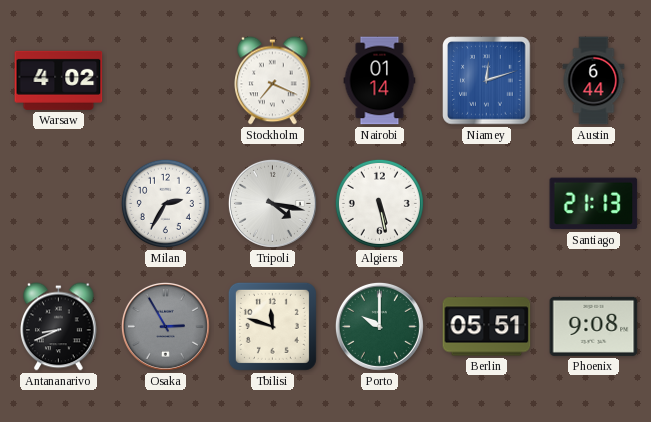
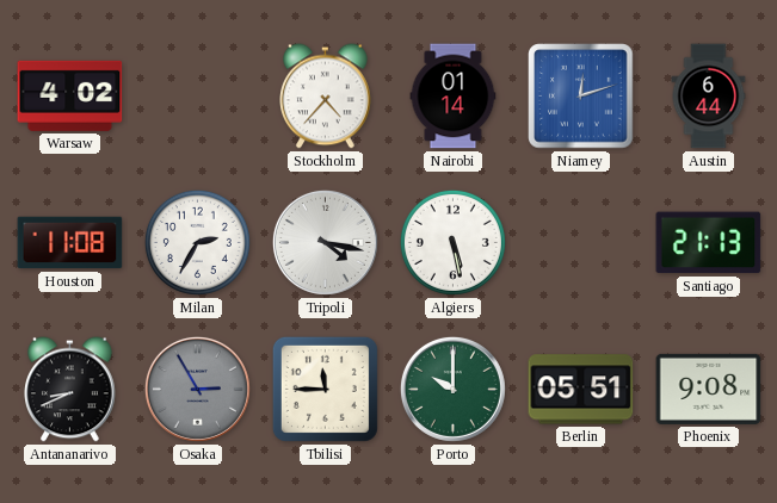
Stockholm: 7:19 -> 4:37 (326, 97)
Houston: none -> 11:08 (70, 243)
Tbilisi: 11:48 -> 11:45 (325, 389)
